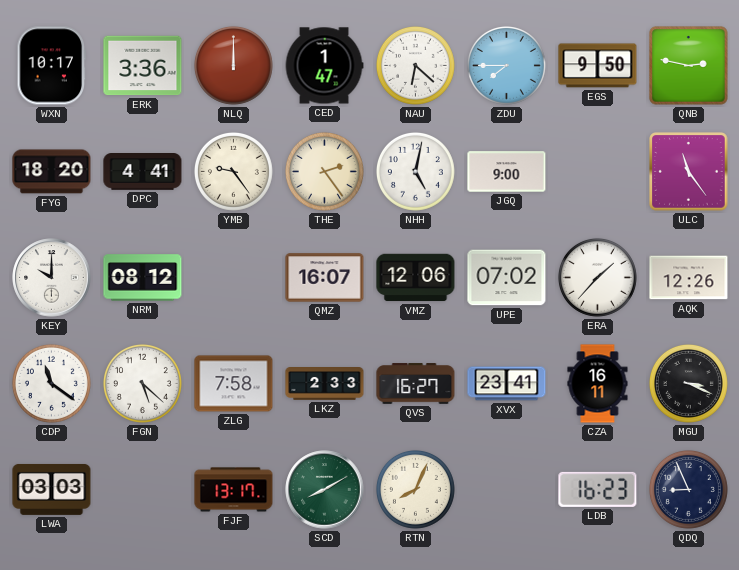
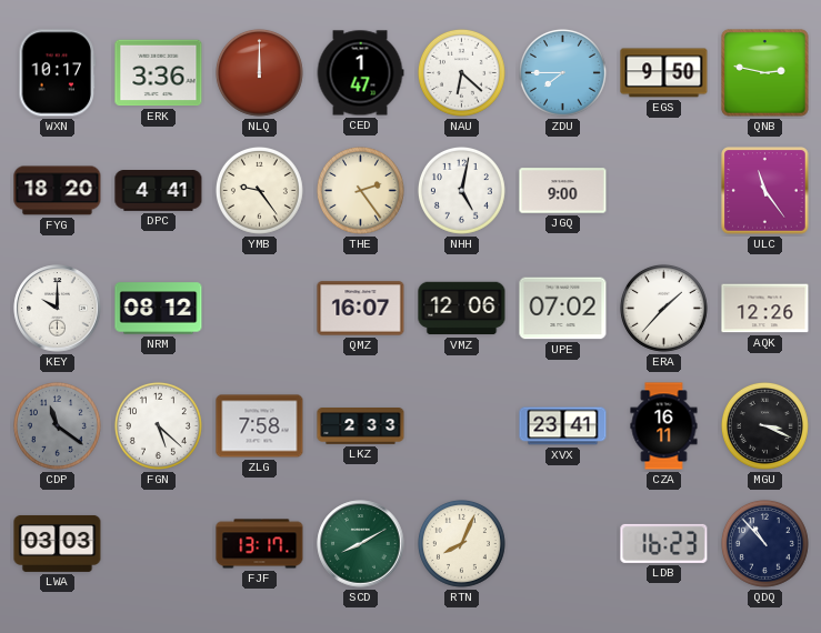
CDP dial: white -> grey (57, 425)
QVS: 16:27 -> none (416, 384)
QDQ: 8:56 -> 10:53 (764, 543)
